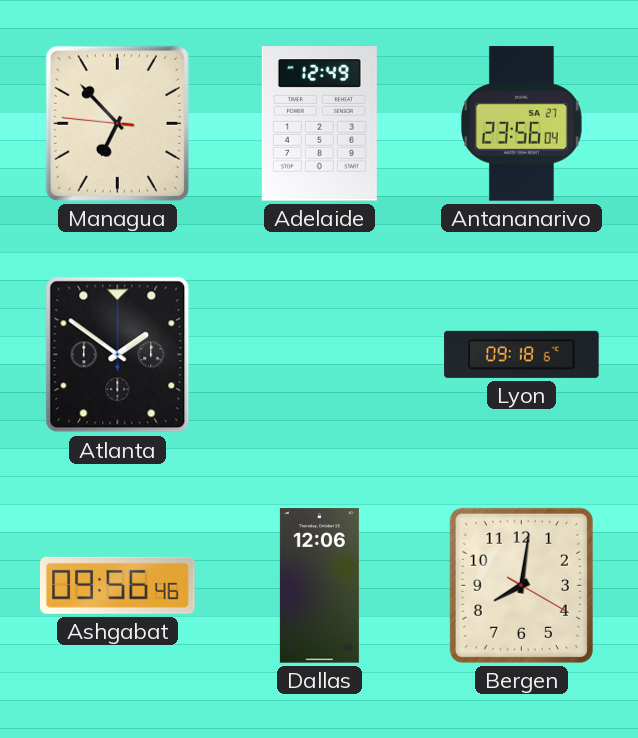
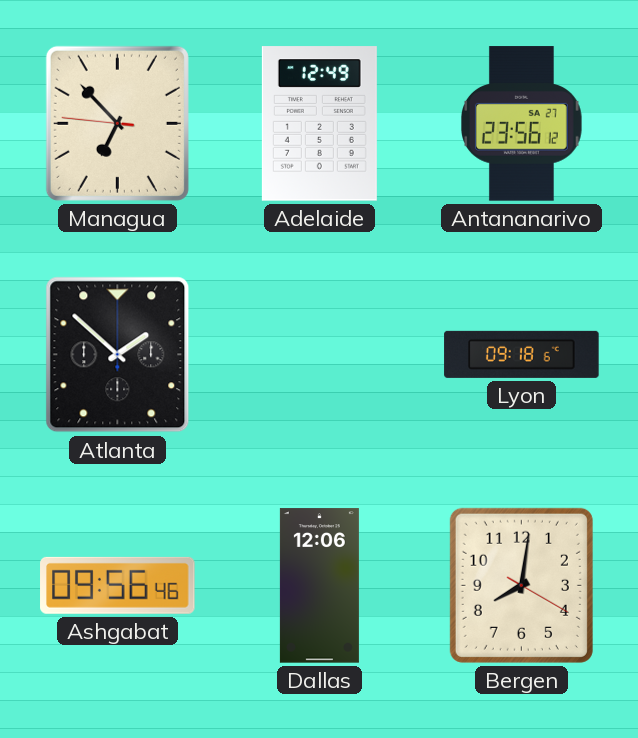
Antananarivo: 23:56:04 -> 23:56:12 (522, 124)
Atlanta: 1:51 -> 1:52 (118, 355)
